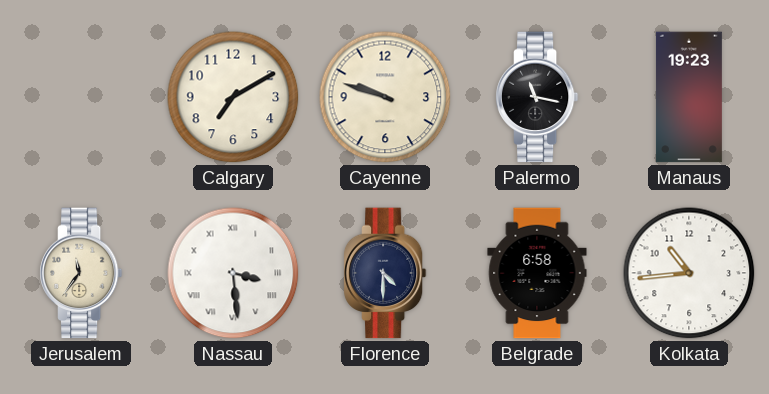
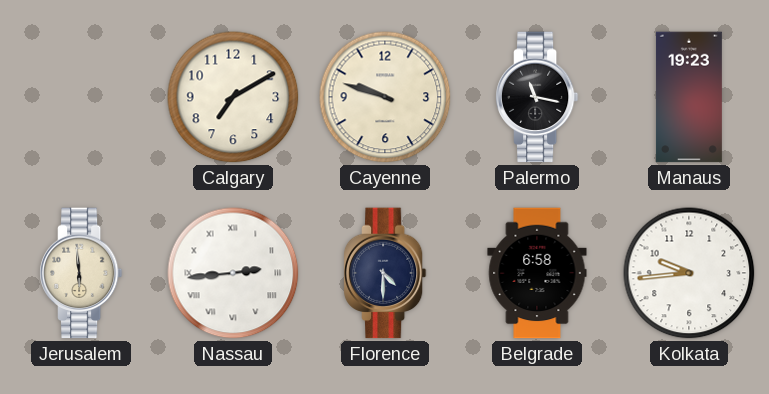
Jerusalem: 11:36 -> 5:59 (81, 273)
Nassau: 3:29 -> 2:44 (233, 273)
Kolkata: 10:44 -> 9:44 (689, 273)
